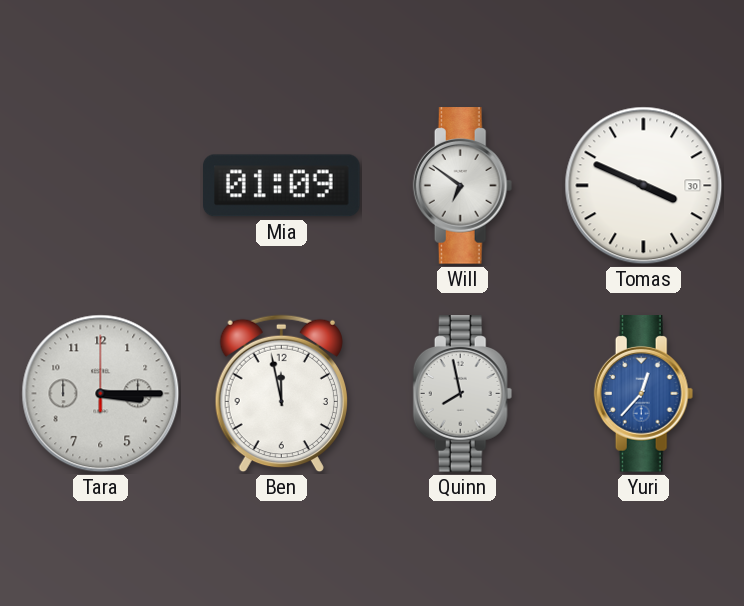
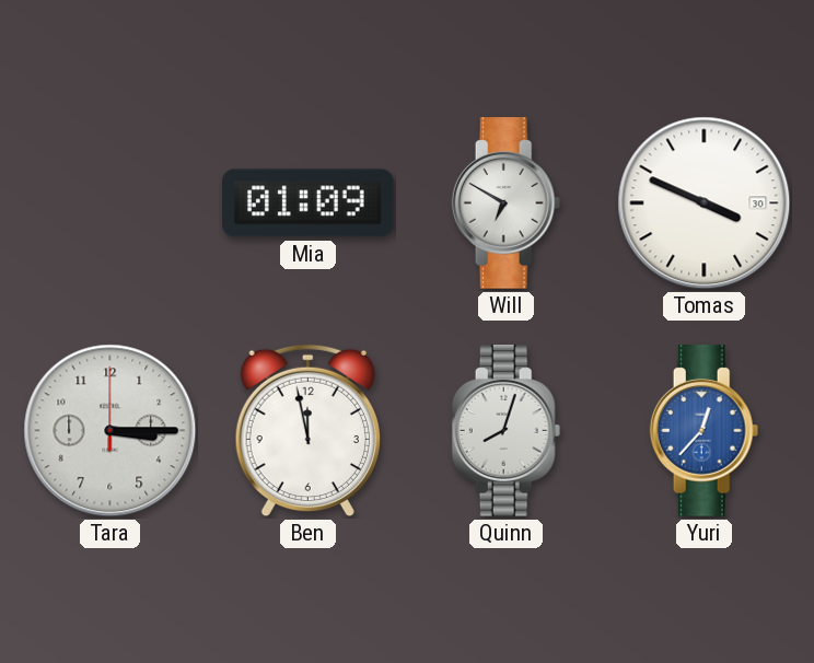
Will: 6:51 -> 6:50 (507, 203)
Quinn: 7:58 -> 8:03 (507, 431)
